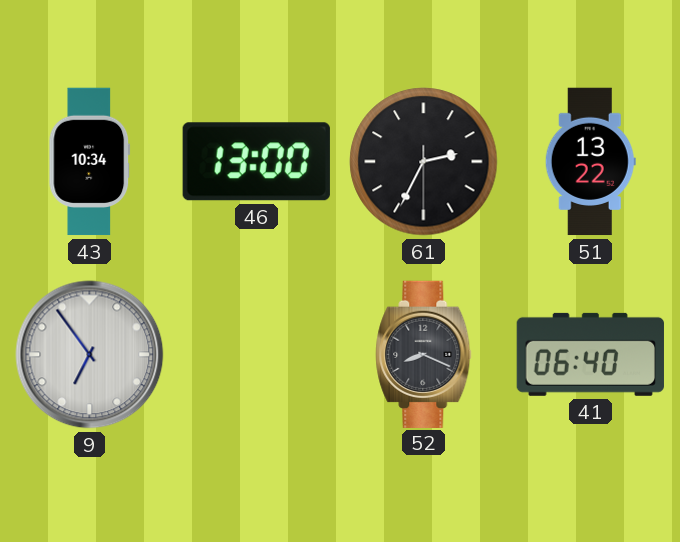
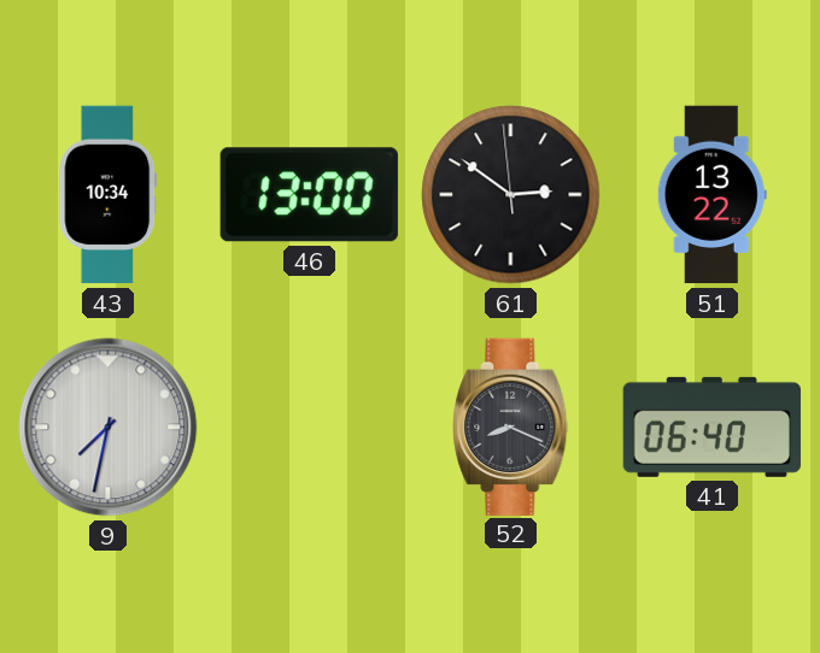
61: 2:34 -> 2:50 (511, 195)
9: 6:54 -> 7:32 (109, 428)
